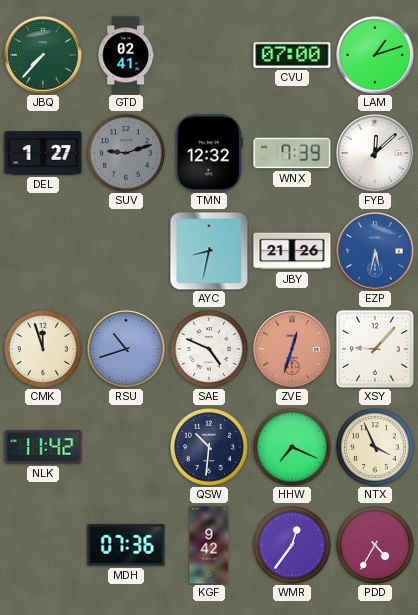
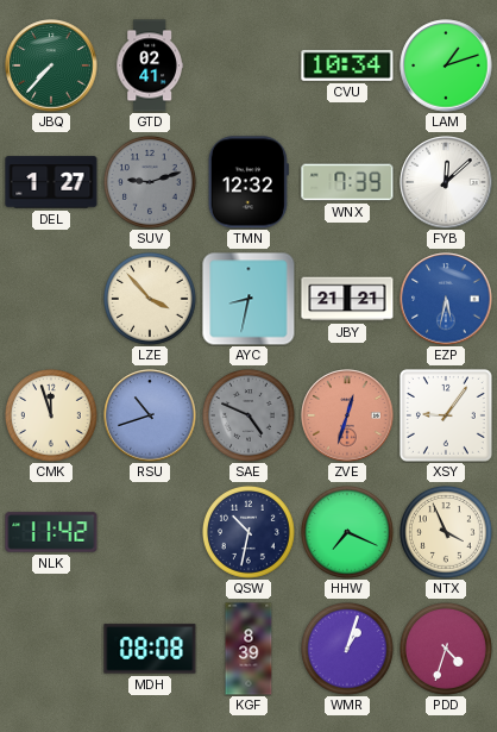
CVU: 07:00 -> 10:34 (347, 65)
LZE: none -> 3:53 (150, 299)
JBY: 21:26 -> 21:21 (347, 299)
SAE dial: white -> grey (248, 415)
XSY: 9:07 -> 9:06 (446, 415)
QSW: 10:31 -> 10:32 (248, 532)
MDH: 07:36 -> 08:08 (150, 649)
KGF: 9:42 -> 8:39 (248, 649)
WMR: 12:36 -> 1:03 (347, 649)
PDD: 4:35 -> 4:33 (446, 649)
